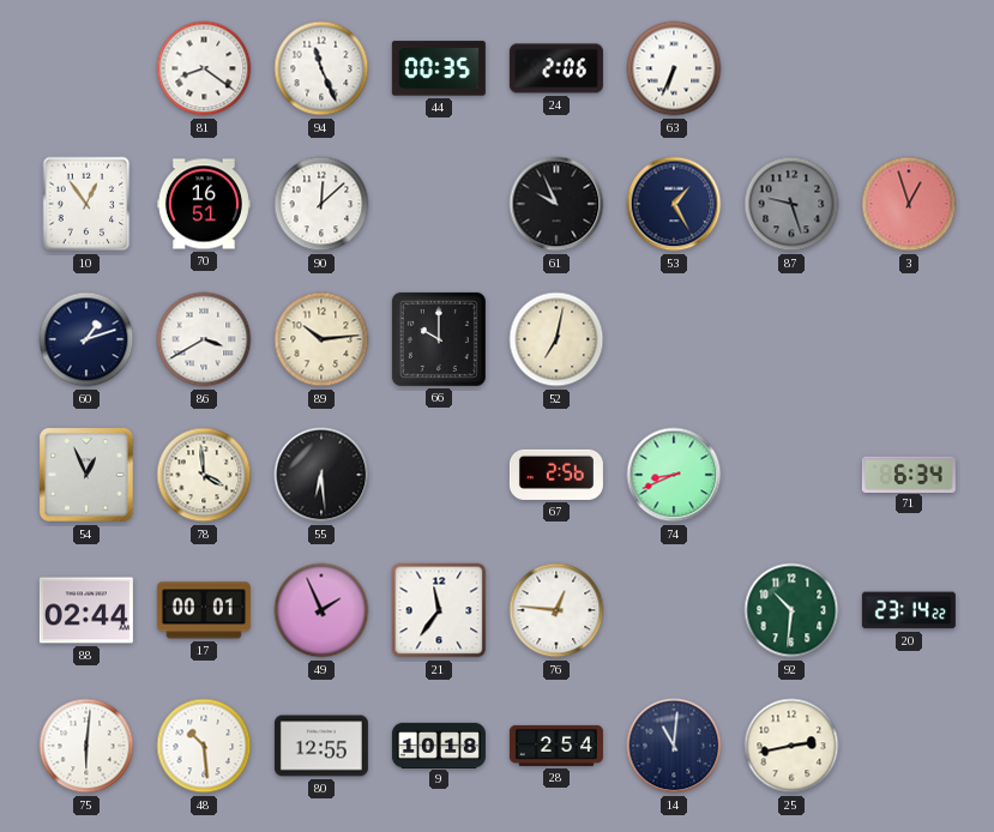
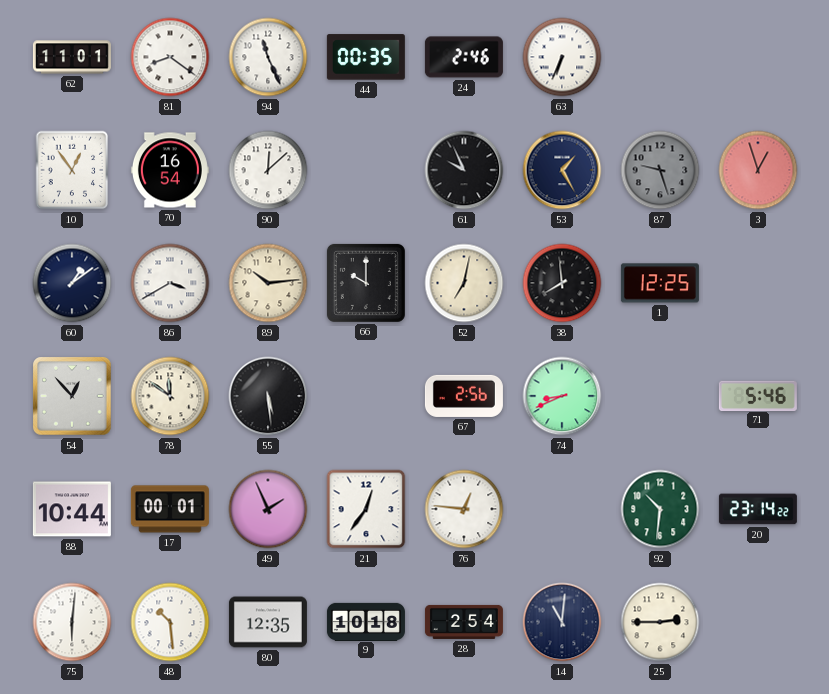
62: none -> 11:01 (72, 57)
24: 2:06 -> 2:46 (464, 57)
70: 16:51 -> 16:54 (170, 170)
60: 1:12 -> 1:09 (72, 283)
38: none -> 7:59 (562, 283)
1: none -> 12:25 (660, 283)
54: 12:56 -> 12:53 (72, 396)
78: 3:59 -> 11:51 (170, 396)
55: 6:29 -> 5:29 (268, 396)
71: 6:34 -> 5:46 (758, 395)
88: 02:44 -> 10:44 (72, 509)
21: 11:36 -> 12:36 (366, 509)
80: 12:55 -> 12:35 (268, 622)
25: 2:43 -> 2:45 (660, 622)
